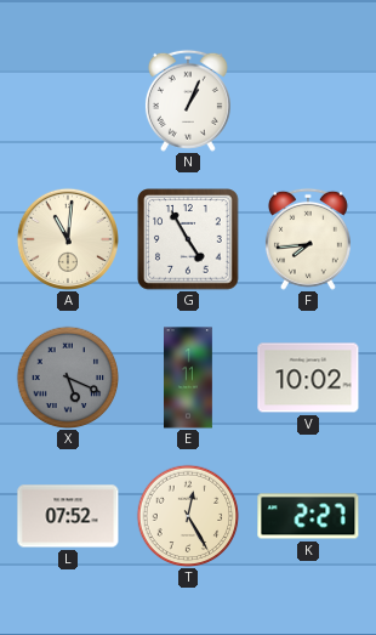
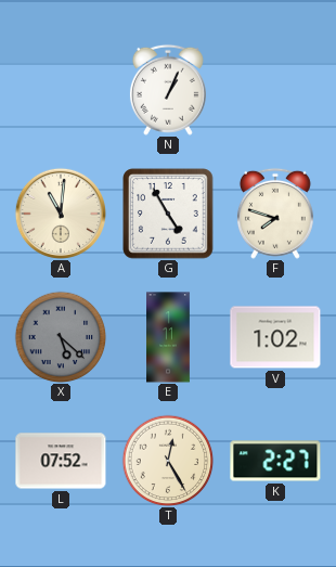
F: 7:44 -> 7:48 (275, 214)
X: 5:19 -> 5:22 (61, 337)
V: 10:02 -> 1:02 (275, 337)
